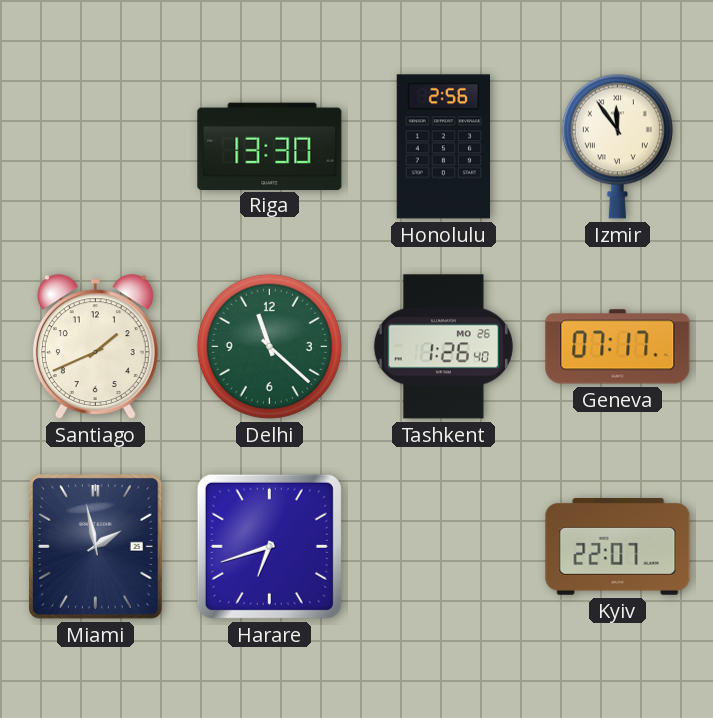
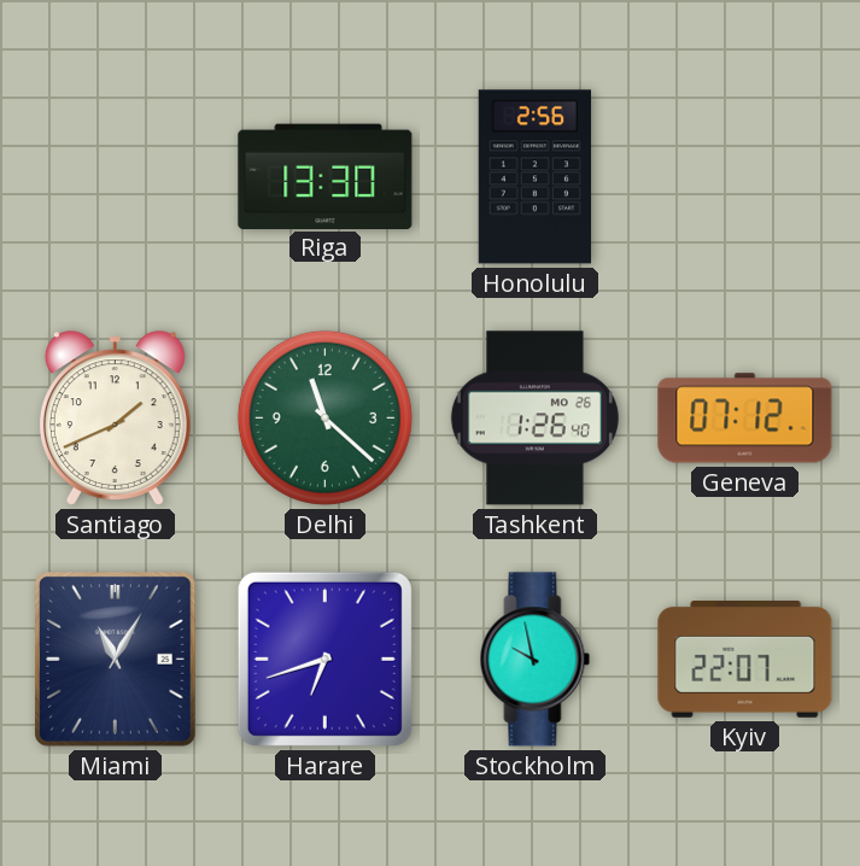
Izmir: 11:54 -> none (617, 146)
Geneva: 07:17 -> 07:12 (745, 419)
Miami: 1:58 -> 11:05 (116, 660)
Stockholm: none -> 9:58 (536, 660)
